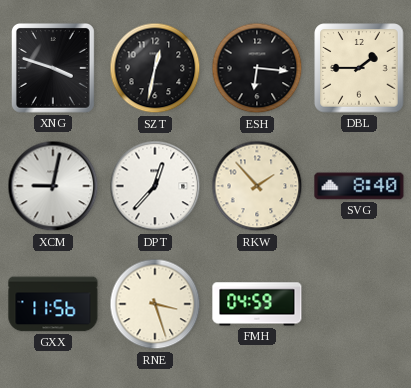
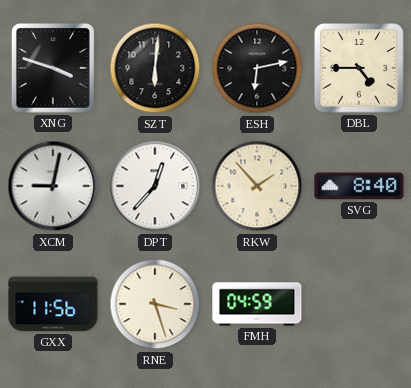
SZT: 12:32 -> 6:01 (155, 68)
ESH: 6:16 -> 6:13 (257, 68)
DBL: 1:45 -> 4:45 (359, 68)
